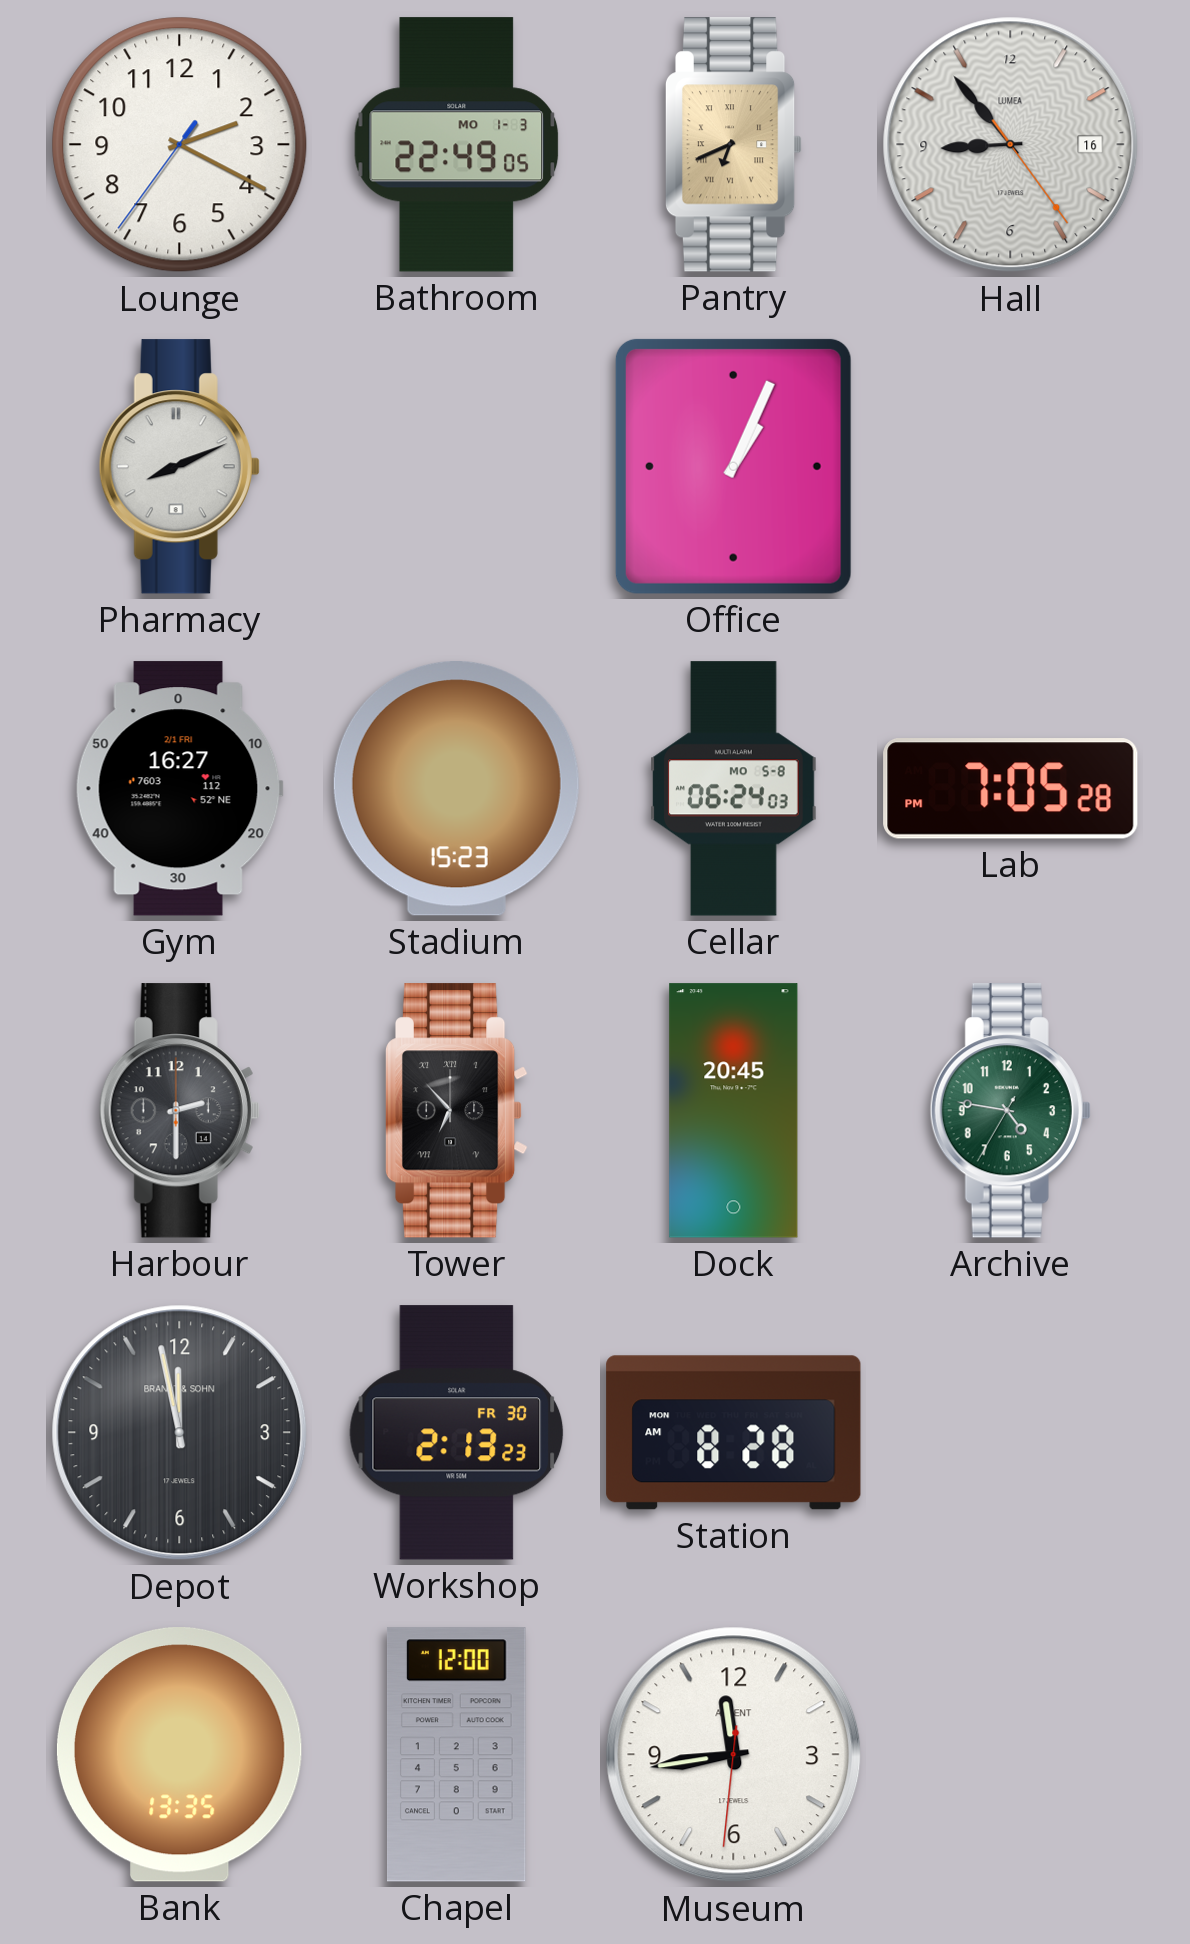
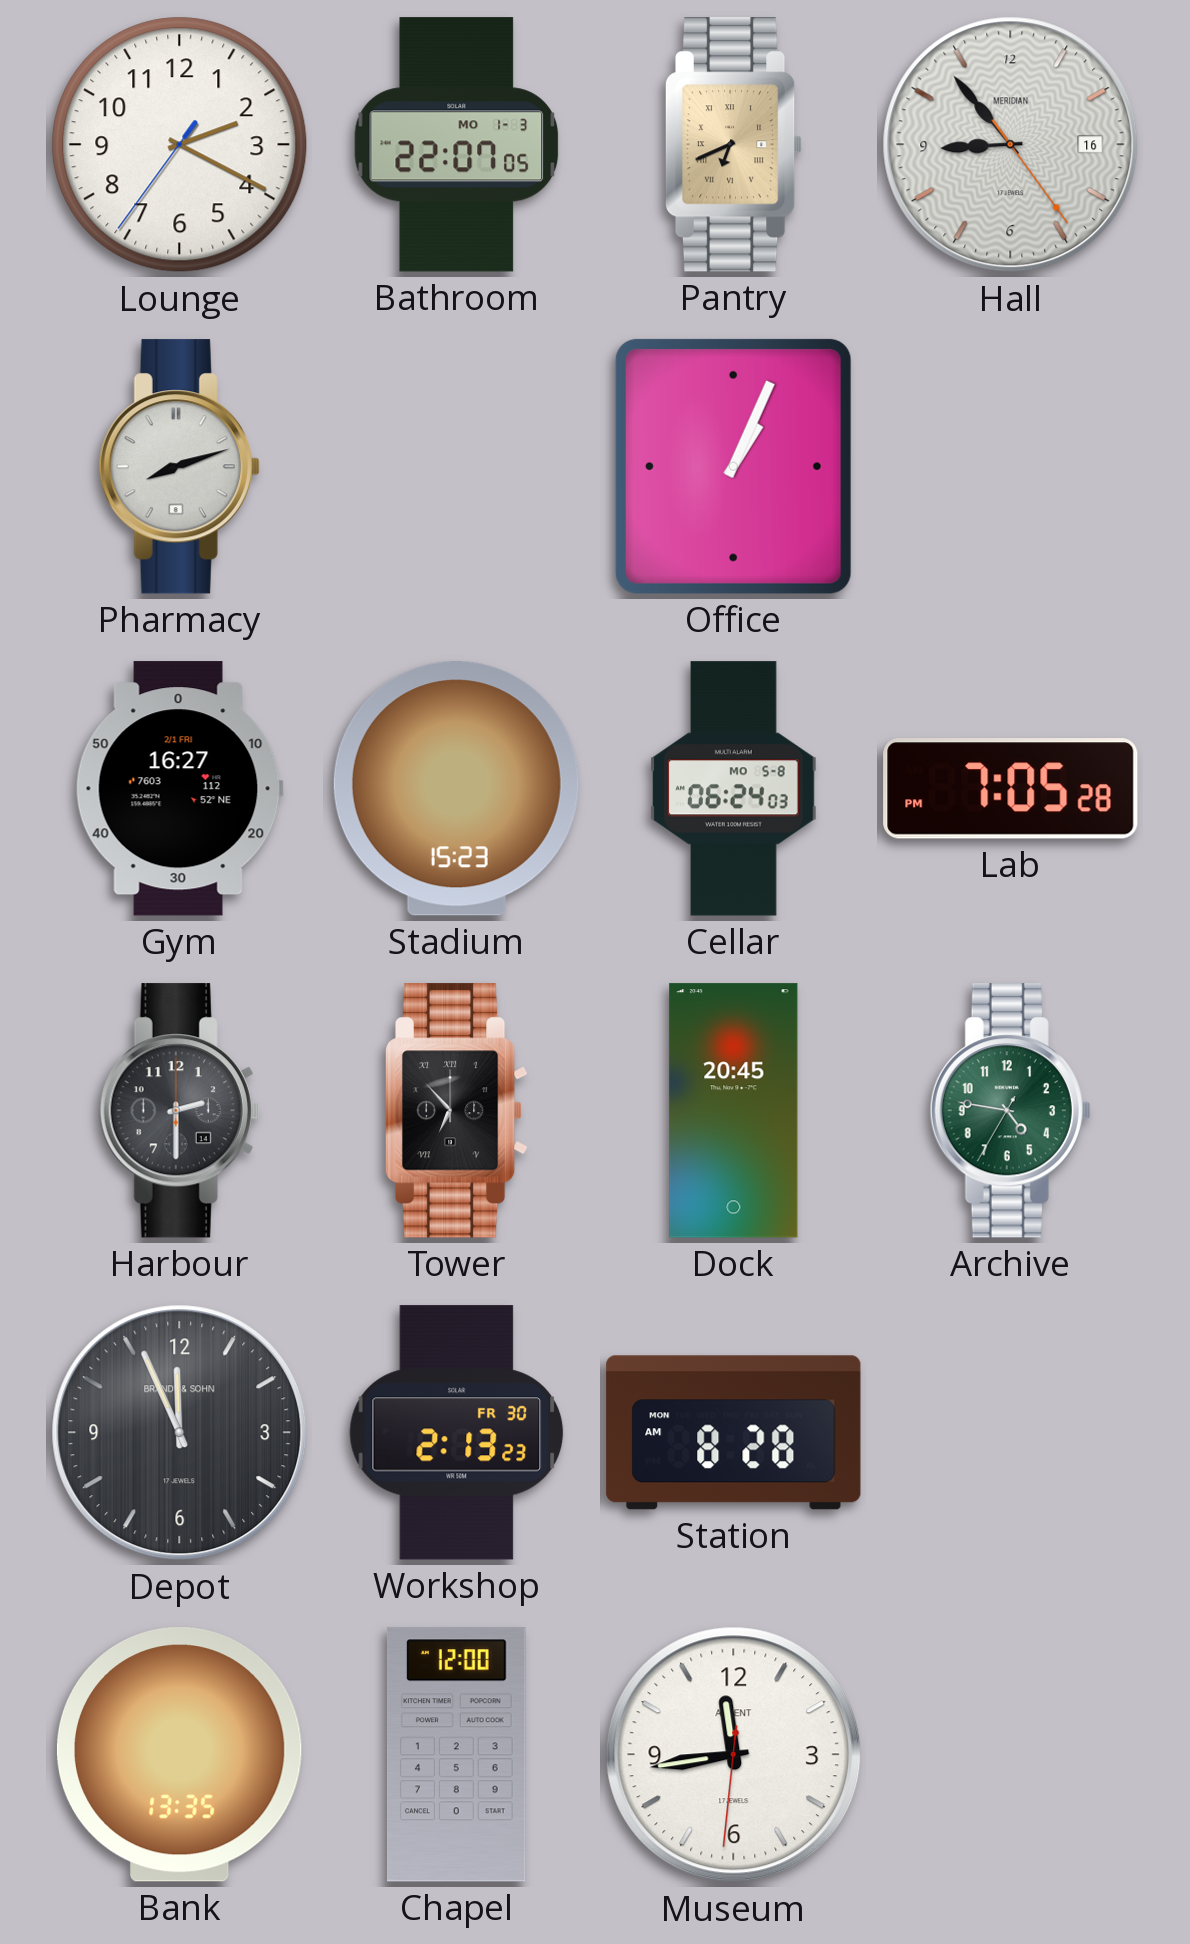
Bathroom: 22:49 -> 22:07 (457, 145)
Hall brand: LUMEA -> MERIDIAN (1011, 145)
Pharmacy: 8:11 -> 8:12 (179, 467)
Depot: 11:58 -> 11:56 (180, 1433)
